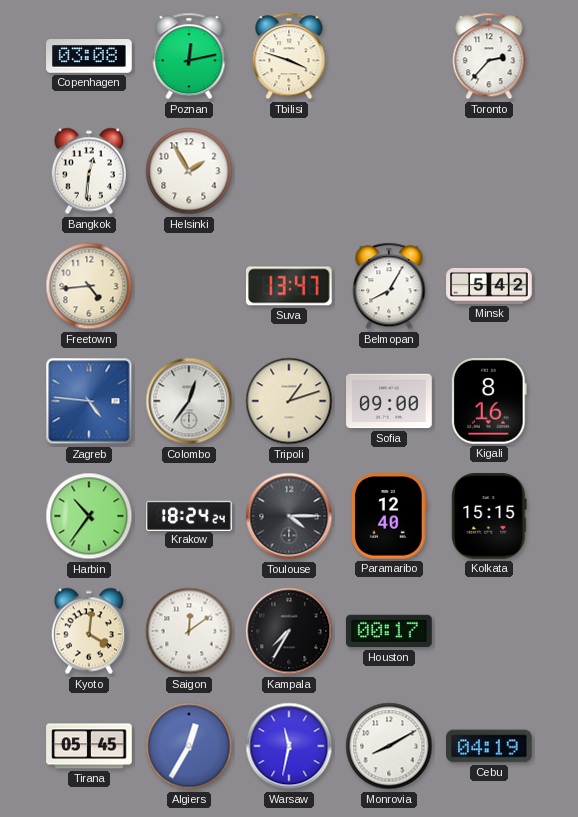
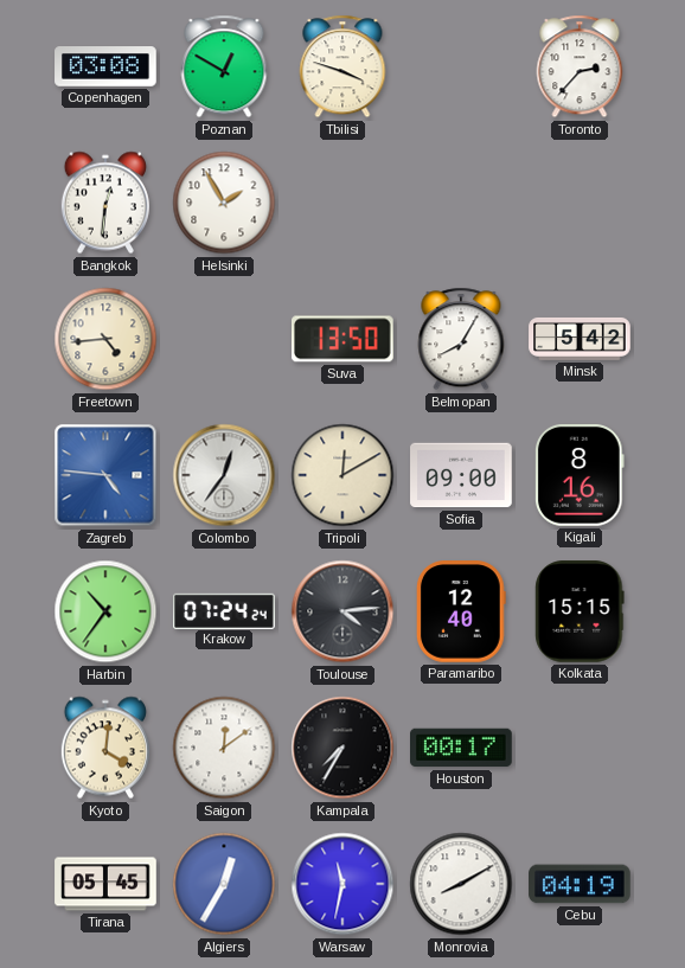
Poznan: 12:13 -> 12:50 (224, 66)
Suva: 13:47 -> 13:50 (344, 339)
Tripoli: 1:12 -> 12:10 (342, 475)
Krakow: 18:24 -> 07:24 (224, 610)
Toulouse: 4:15 -> 4:14 (342, 611)
